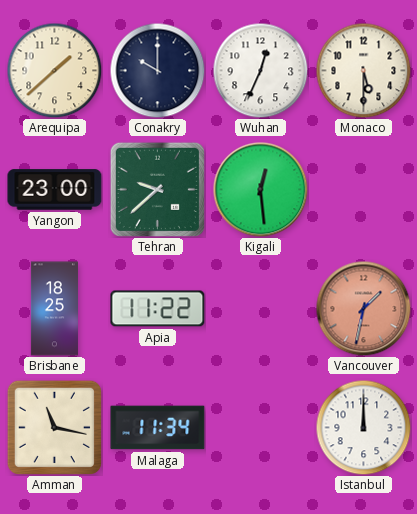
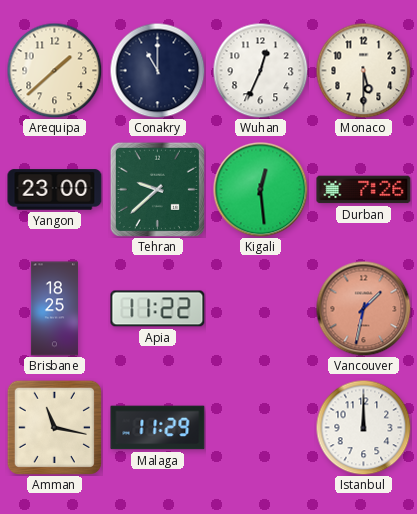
Conakry: 10:00 -> 11:00 (157, 70)
Durban: none -> 7:26 (364, 190)
Malaga: 11:34 -> 11:29 (158, 428)
